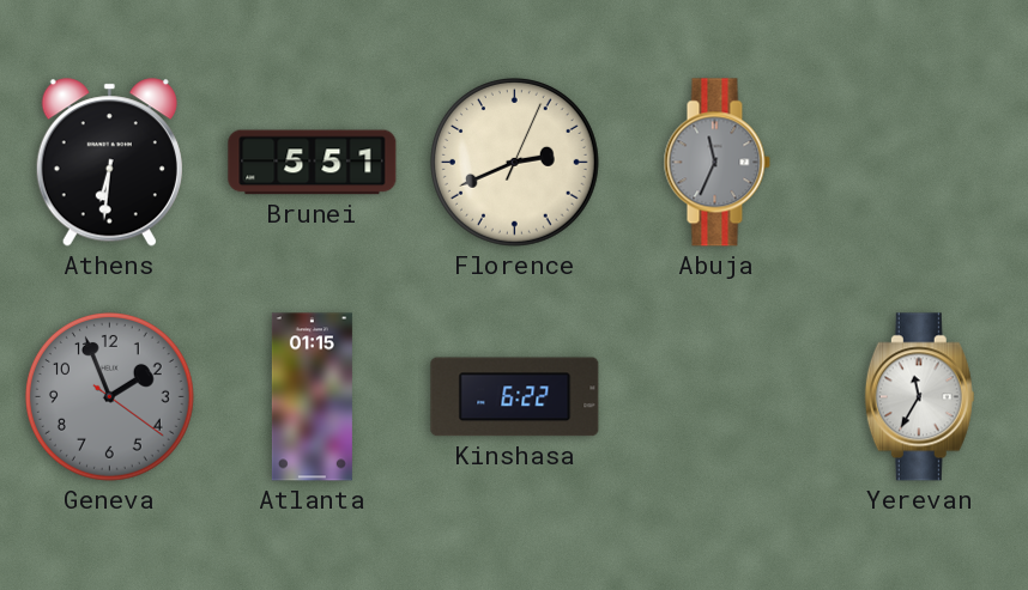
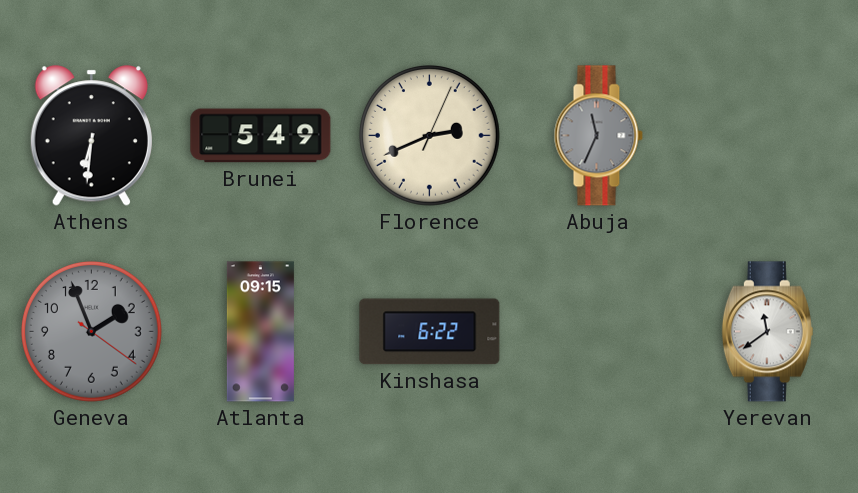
Brunei: 5:51 -> 5:49 (261, 136)
Atlanta: 01:15 -> 09:15 (260, 332)
Yerevan: 11:35 -> 11:39 (767, 332)
